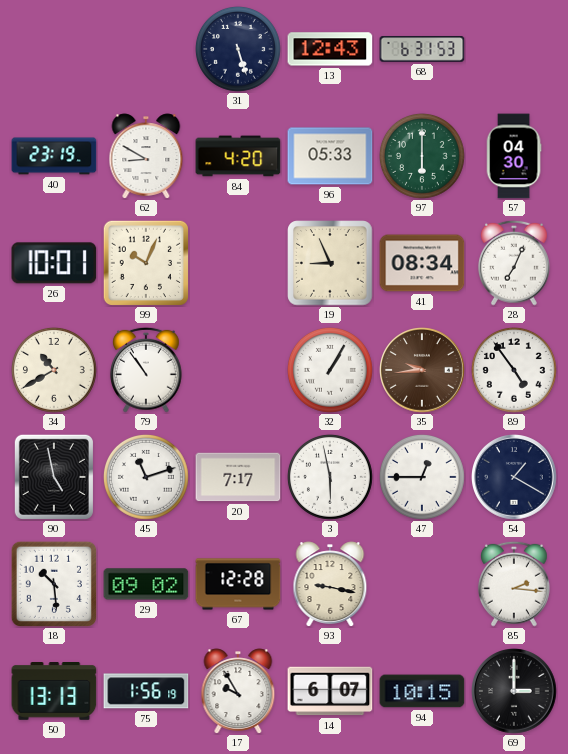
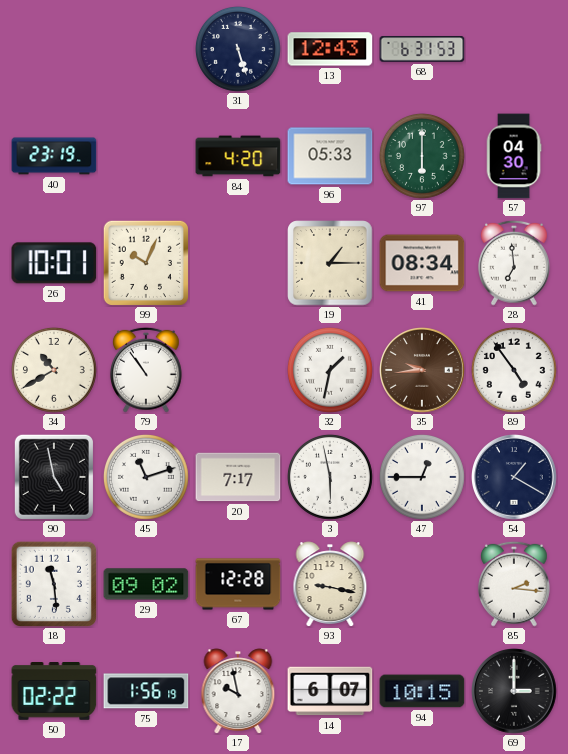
62: 8:50 -> none (146, 156)
19: 8:56 -> 1:15 (330, 263)
28: 7:04 -> 6:59 (514, 263)
32: 1:05 -> 1:32 (330, 370)
18: 10:29 -> 11:29 (54, 584)
50: 13:13 -> 02:22 (54, 691)
17: 9:55 -> 9:58 (238, 691)
